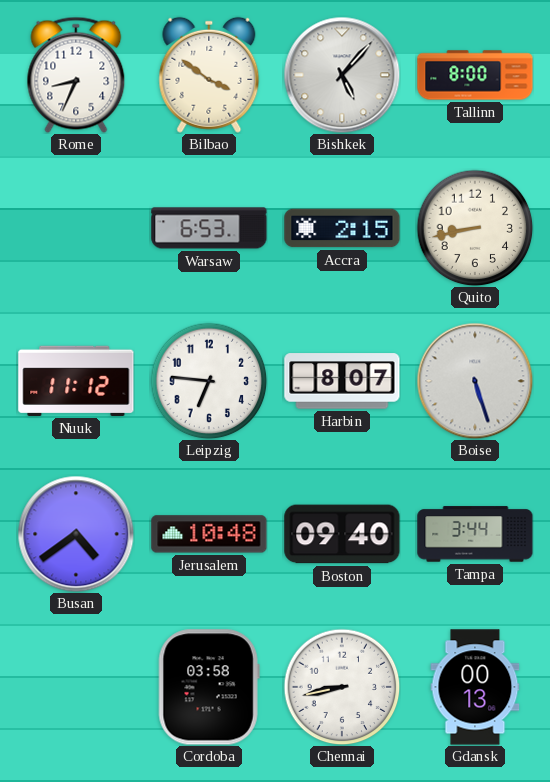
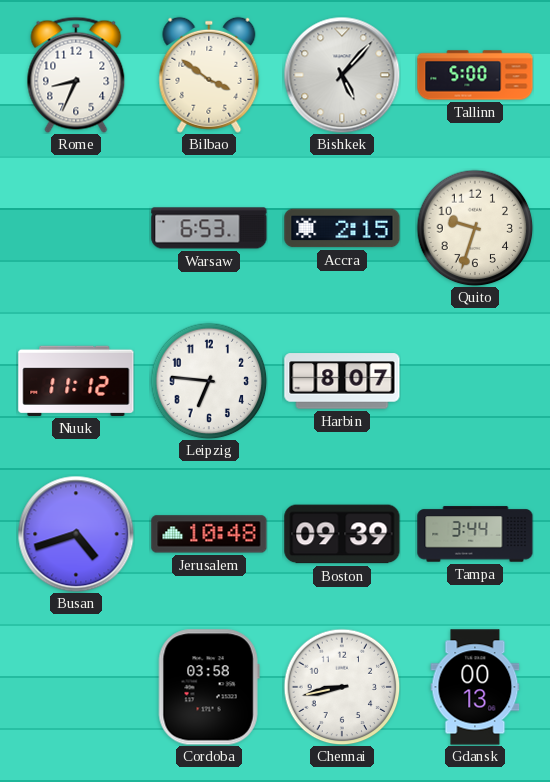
Tallinn: 8:00 -> 5:00 (475, 75)
Quito: 8:43 -> 9:33 (475, 228)
Boise: 5:27 -> none (475, 381)
Busan: 4:39 -> 4:42 (76, 534)
Boston: 09:40 -> 09:39 (342, 534)
